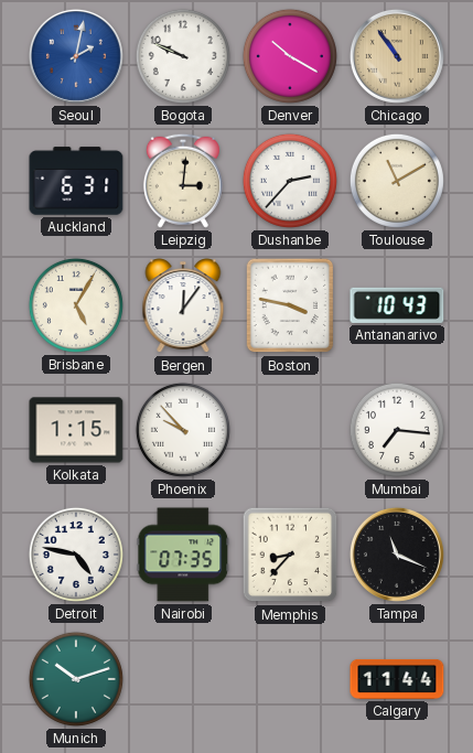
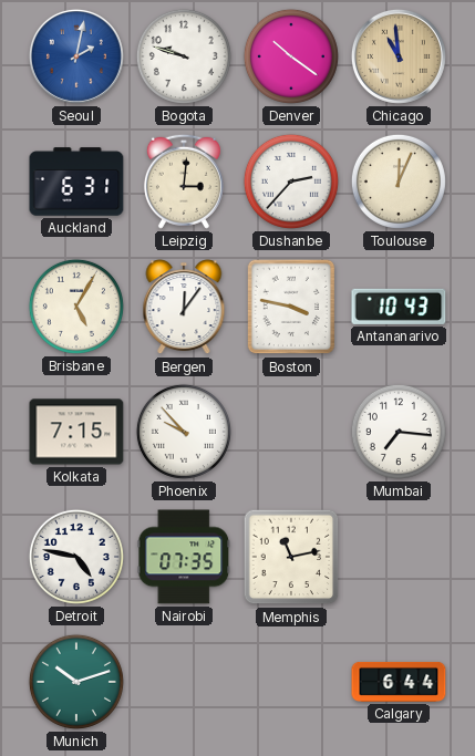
Bogota: 9:49 -> 9:48 (184, 56)
Denver: 10:20 -> 10:21 (291, 56)
Chicago: 10:54 -> 10:59 (399, 56)
Toulouse: 11:10 -> 12:04 (399, 182)
Kolkata: 1:15 -> 7:15 (76, 432)
Memphis: 8:37 -> 11:13 (291, 557)
Tampa: 11:19 -> none (397, 555)
Calgary: 11:44 -> 6:44 (399, 682)
